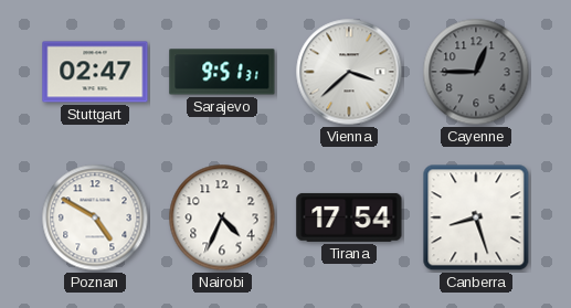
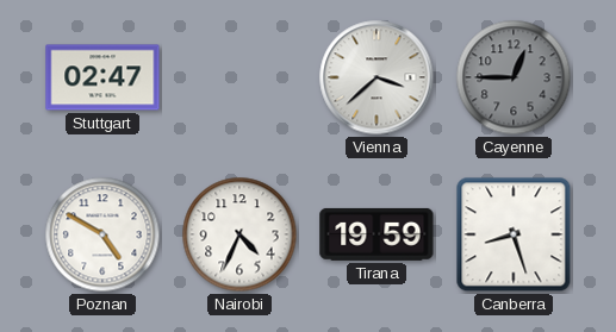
Sarajevo: 9:51 -> none (222, 72)
Tirana: 17:54 -> 19:59 (377, 234)
